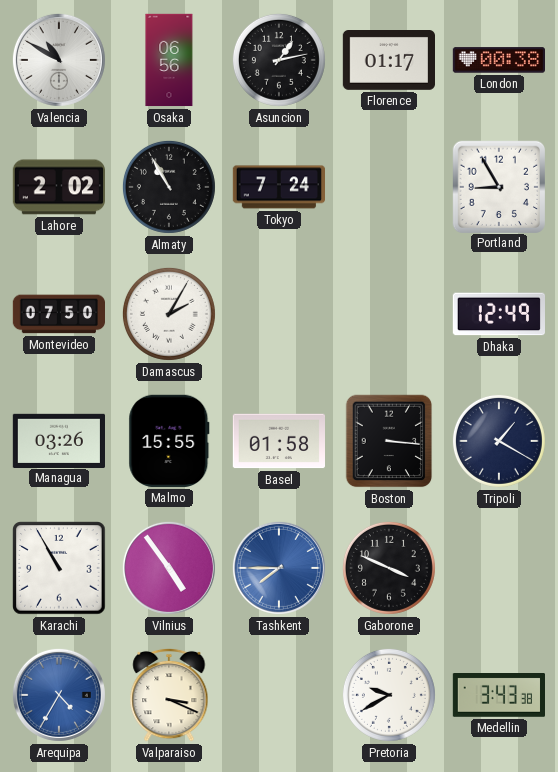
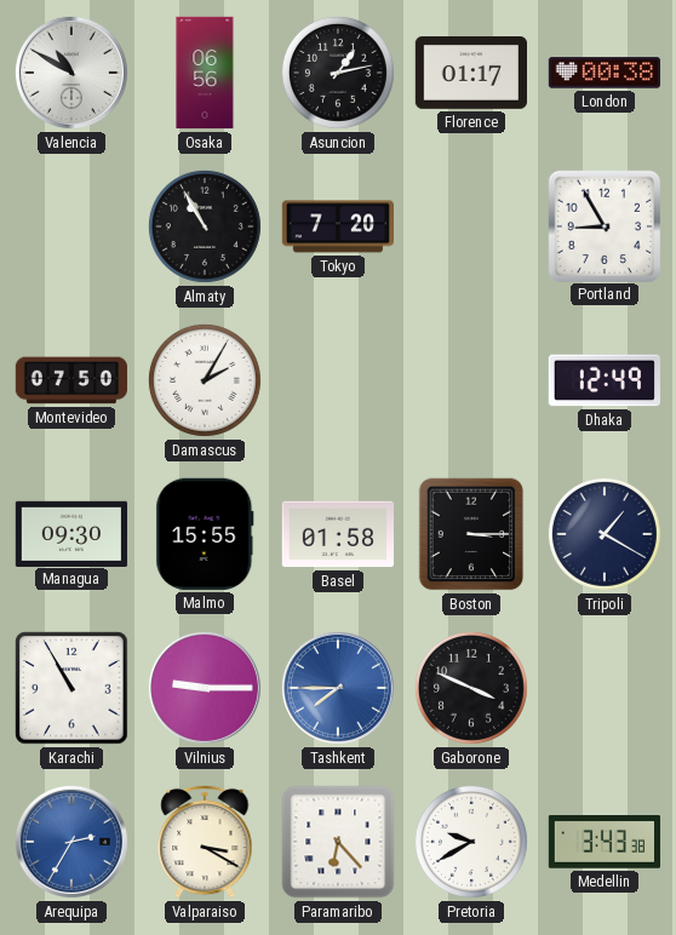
Lahore: 2:02 -> none (58, 187)
Tokyo: 7:24 -> 7:20 (337, 226)
Managua: 03:26 -> 09:30 (70, 533)
Boston: 3:16 -> 3:15 (471, 534)
Vilnius: 4:54 -> 9:15 (205, 688)
Arequipa: 4:35 -> 2:35 (71, 842)
Valparaiso: 3:19 -> 3:20 (205, 842)
Paramaribo: none -> 6:23 (338, 842)
